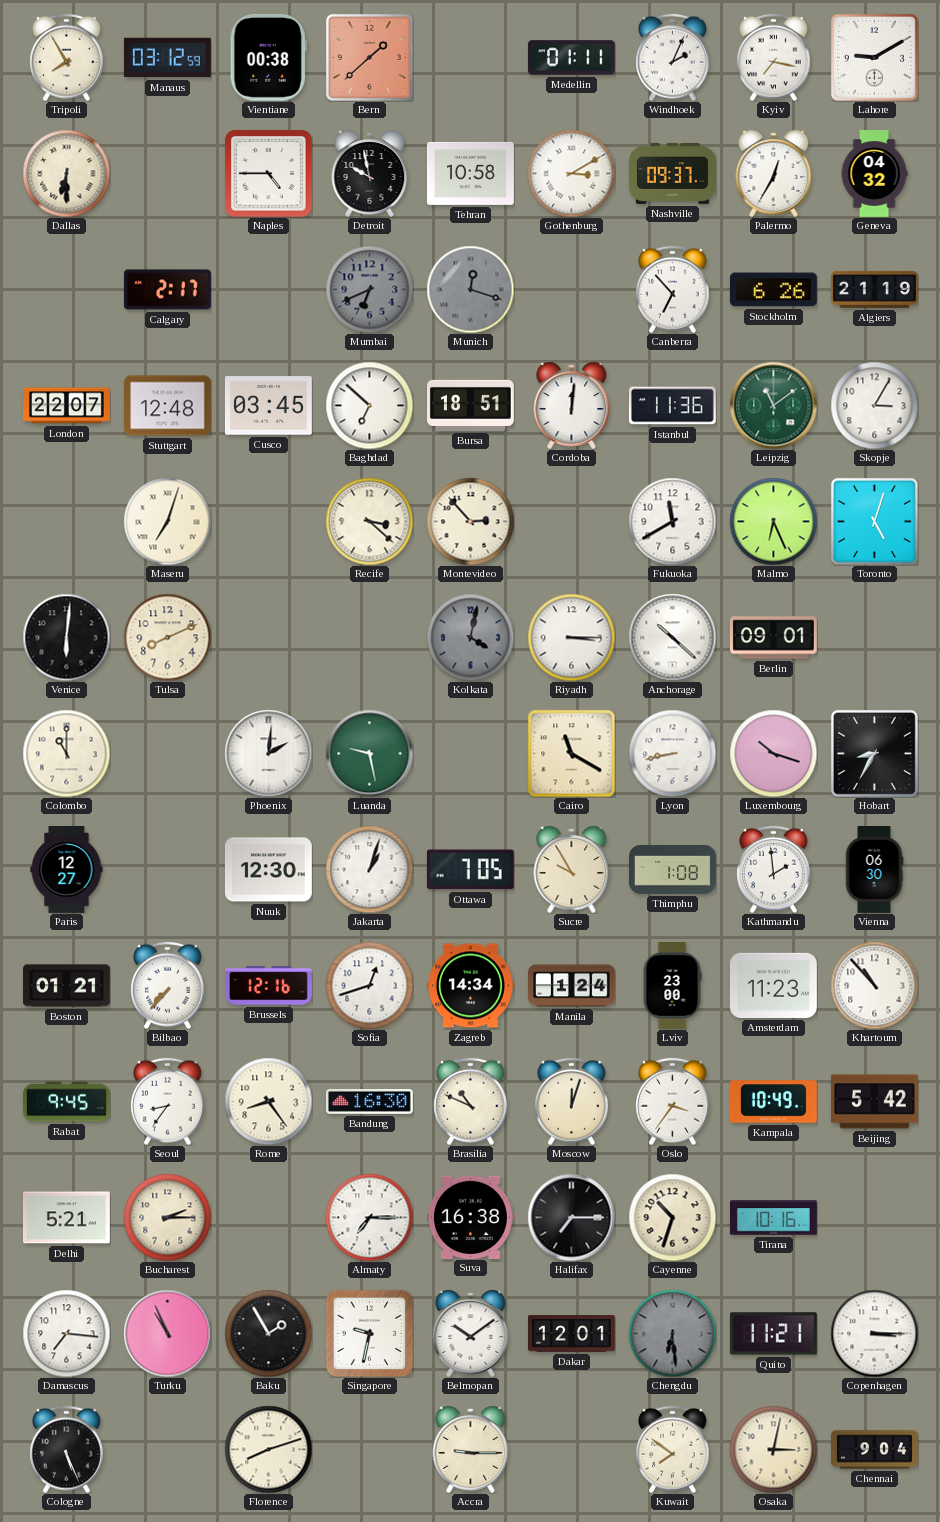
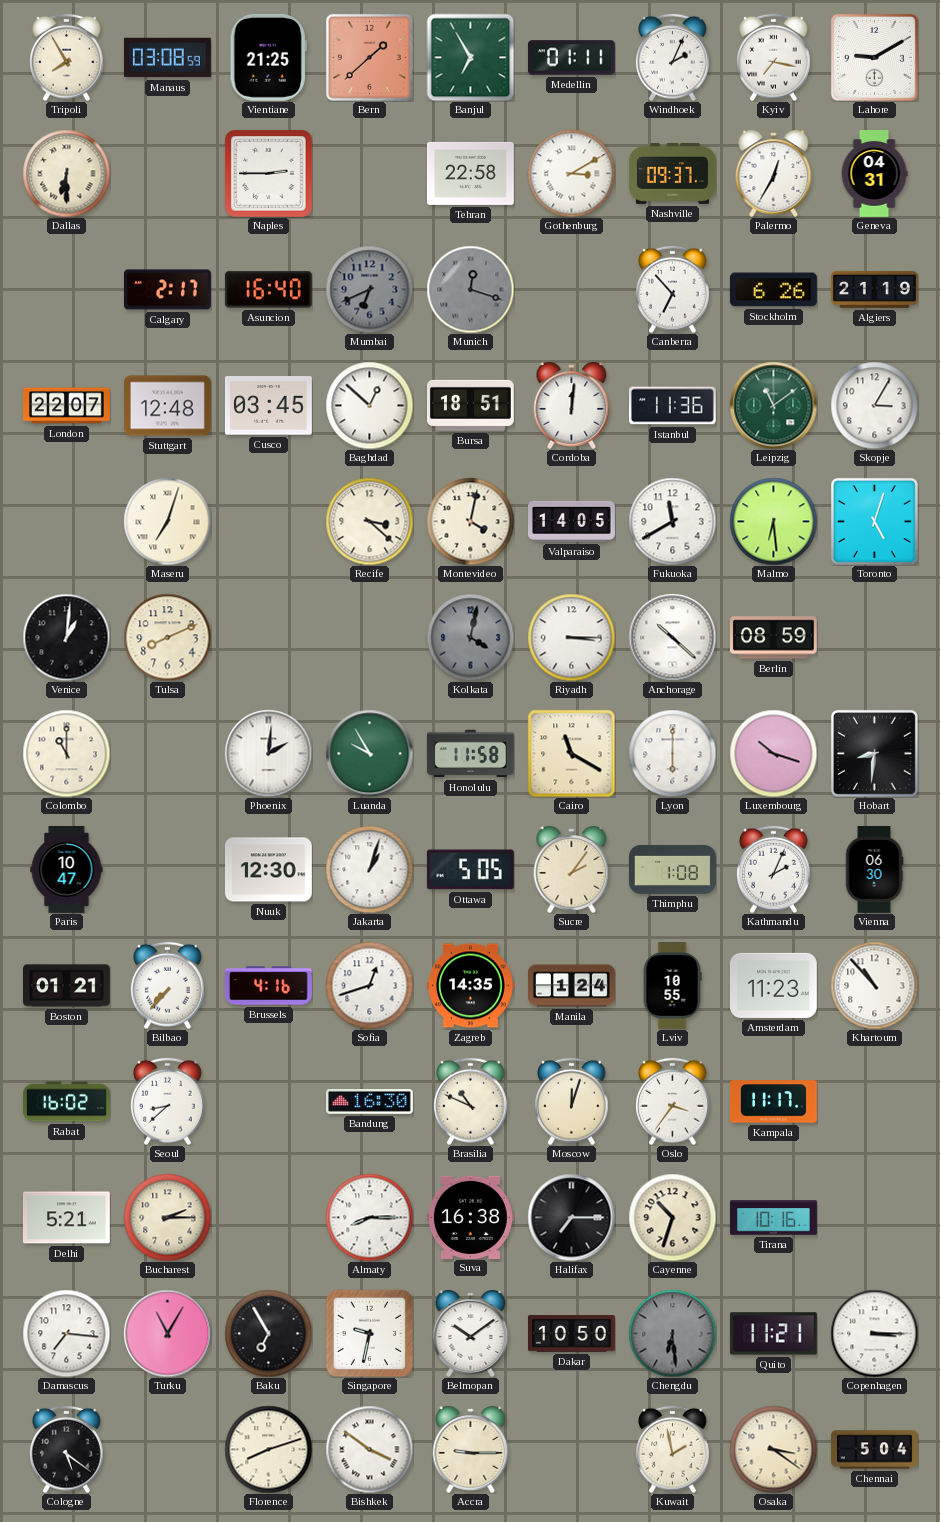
Manaus: 03:12 -> 03:08 (167, 58)
Vientiane: 00:38 -> 21:25 (268, 57)
Banjul: none -> 6:55 (470, 57)
Naples: 4:45 -> 2:45 (268, 173)
Detroit: 9:58 -> none (370, 173)
Tehran: 10:58 -> 22:58 (471, 173)
Geneva: 04:32 -> 04:31 (874, 174)
Asuncion: none -> 16:40 (268, 290)
Baghdad: 6:52 -> 12:52 (369, 405)
Montevideo: 2:53 -> 4:02 (470, 521)
Valparaiso: none -> 14:05 (572, 521)
Malmo: 6:26 -> 6:29 (773, 521)
Venice: 6:01 -> 1:01 (66, 637)
Berlin: 09:01 -> 08:59 (773, 638)
Luanda: 9:28 -> 9:55 (369, 753)
Honolulu: none -> 11:58 (470, 754)
Lyon: 8:43 -> 6:00 (672, 753)
Hobart: 8:35 -> 8:31 (874, 753)
Paris: 12:27 -> 10:47 (67, 870)
Ottawa: 7:05 -> 5:05 (470, 870)
Sucre: 9:55 -> 2:06 (572, 869)
Kathmandu: 1:59 -> 2:04 (774, 869)
Brussels: 12:16 -> 4:16 (268, 986)
Zagreb: 14:34 -> 14:35 (471, 986)
Lviv: 23:00 -> 10:55 (672, 986)
Rabat: 9:45 -> 16:02 (67, 1102)
Seoul: 8:36 -> 8:38 (168, 1101)
Rome: 8:24 -> none (268, 1101)
Kampala: 10:49 -> 11:17 (773, 1102)
Beijing: 5:42 -> none (874, 1102)
Almaty: 7:15 -> 8:15 (369, 1217)
Turku: 10:56 -> 11:05 (167, 1333)
Baku: 1:55 -> 6:55 (268, 1333)
Dakar: 12:01 -> 10:50 (572, 1334)
Cologne: 5:26 -> 5:21 (67, 1449)
Bishkek: none -> 3:51 (369, 1449)
Kuwait: 7:51 -> 1:58 (673, 1449)
Osaka: 3:02 -> 3:21 (773, 1449)
Chennai: 9:04 -> 5:04 (875, 1450)
